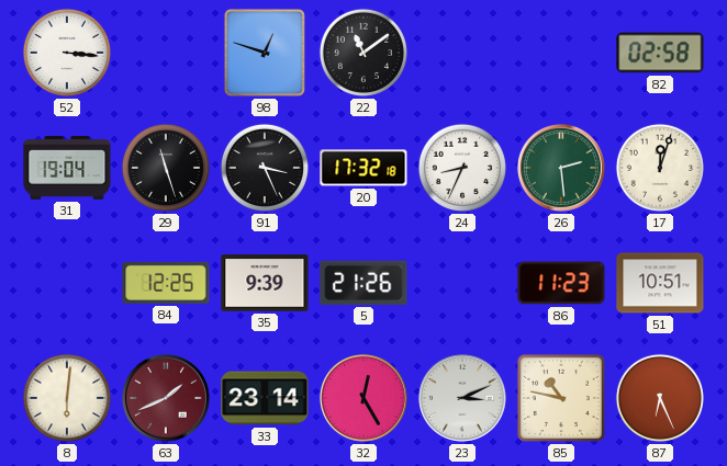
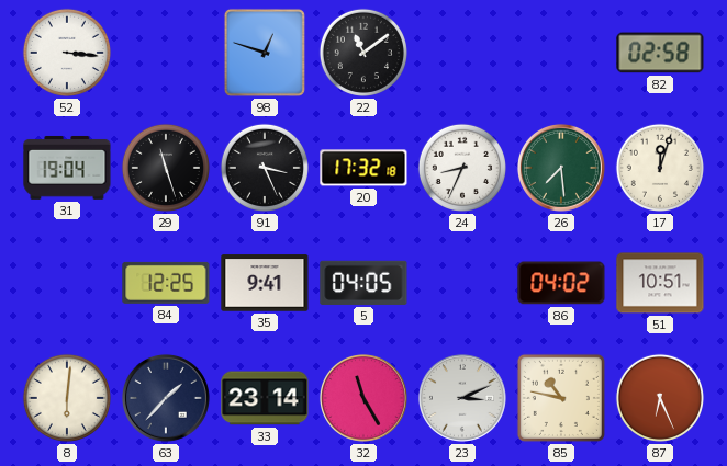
26: 2:29 -> 7:29 (561, 168)
35: 9:39 -> 9:41 (265, 283)
5: 21:26 -> 04:05 (363, 283)
86: 11:23 -> 04:02 (561, 283)
63: 1:41 -> 1:37 (166, 398)
63 dial: burgundy -> navy (166, 398)
32: 12:25 -> 11:25 (363, 398)
